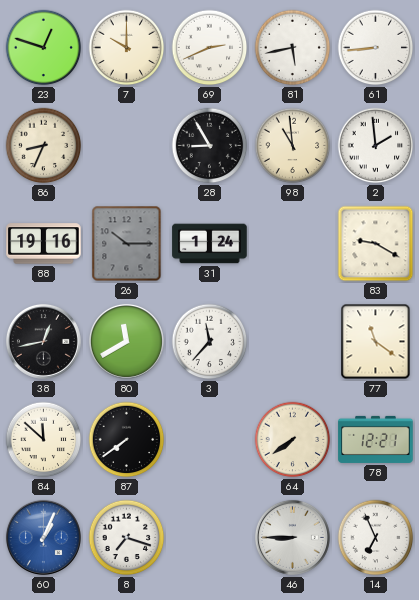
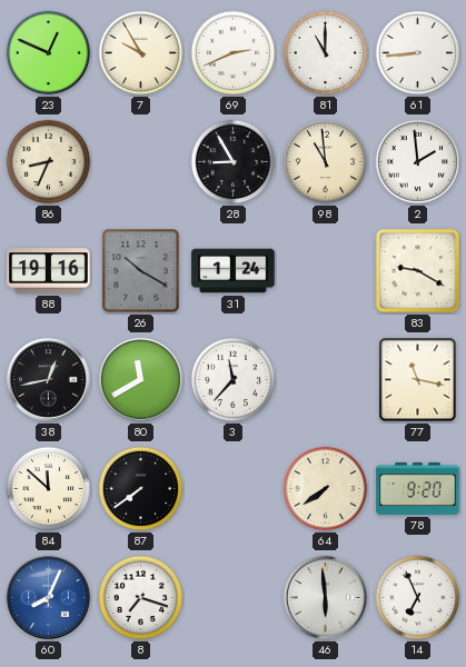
23: 12:48 -> 12:49 (49, 53)
7: 10:00 -> 9:55 (141, 53)
81: 5:43 -> 11:00 (326, 53)
26: 10:15 -> 10:20 (141, 271)
77: 11:21 -> 11:17 (418, 380)
78: 12:21 -> 9:20 (418, 488)
60: 1:04 -> 8:04 (48, 597)
46: 8:45 -> 5:59 (325, 597)
